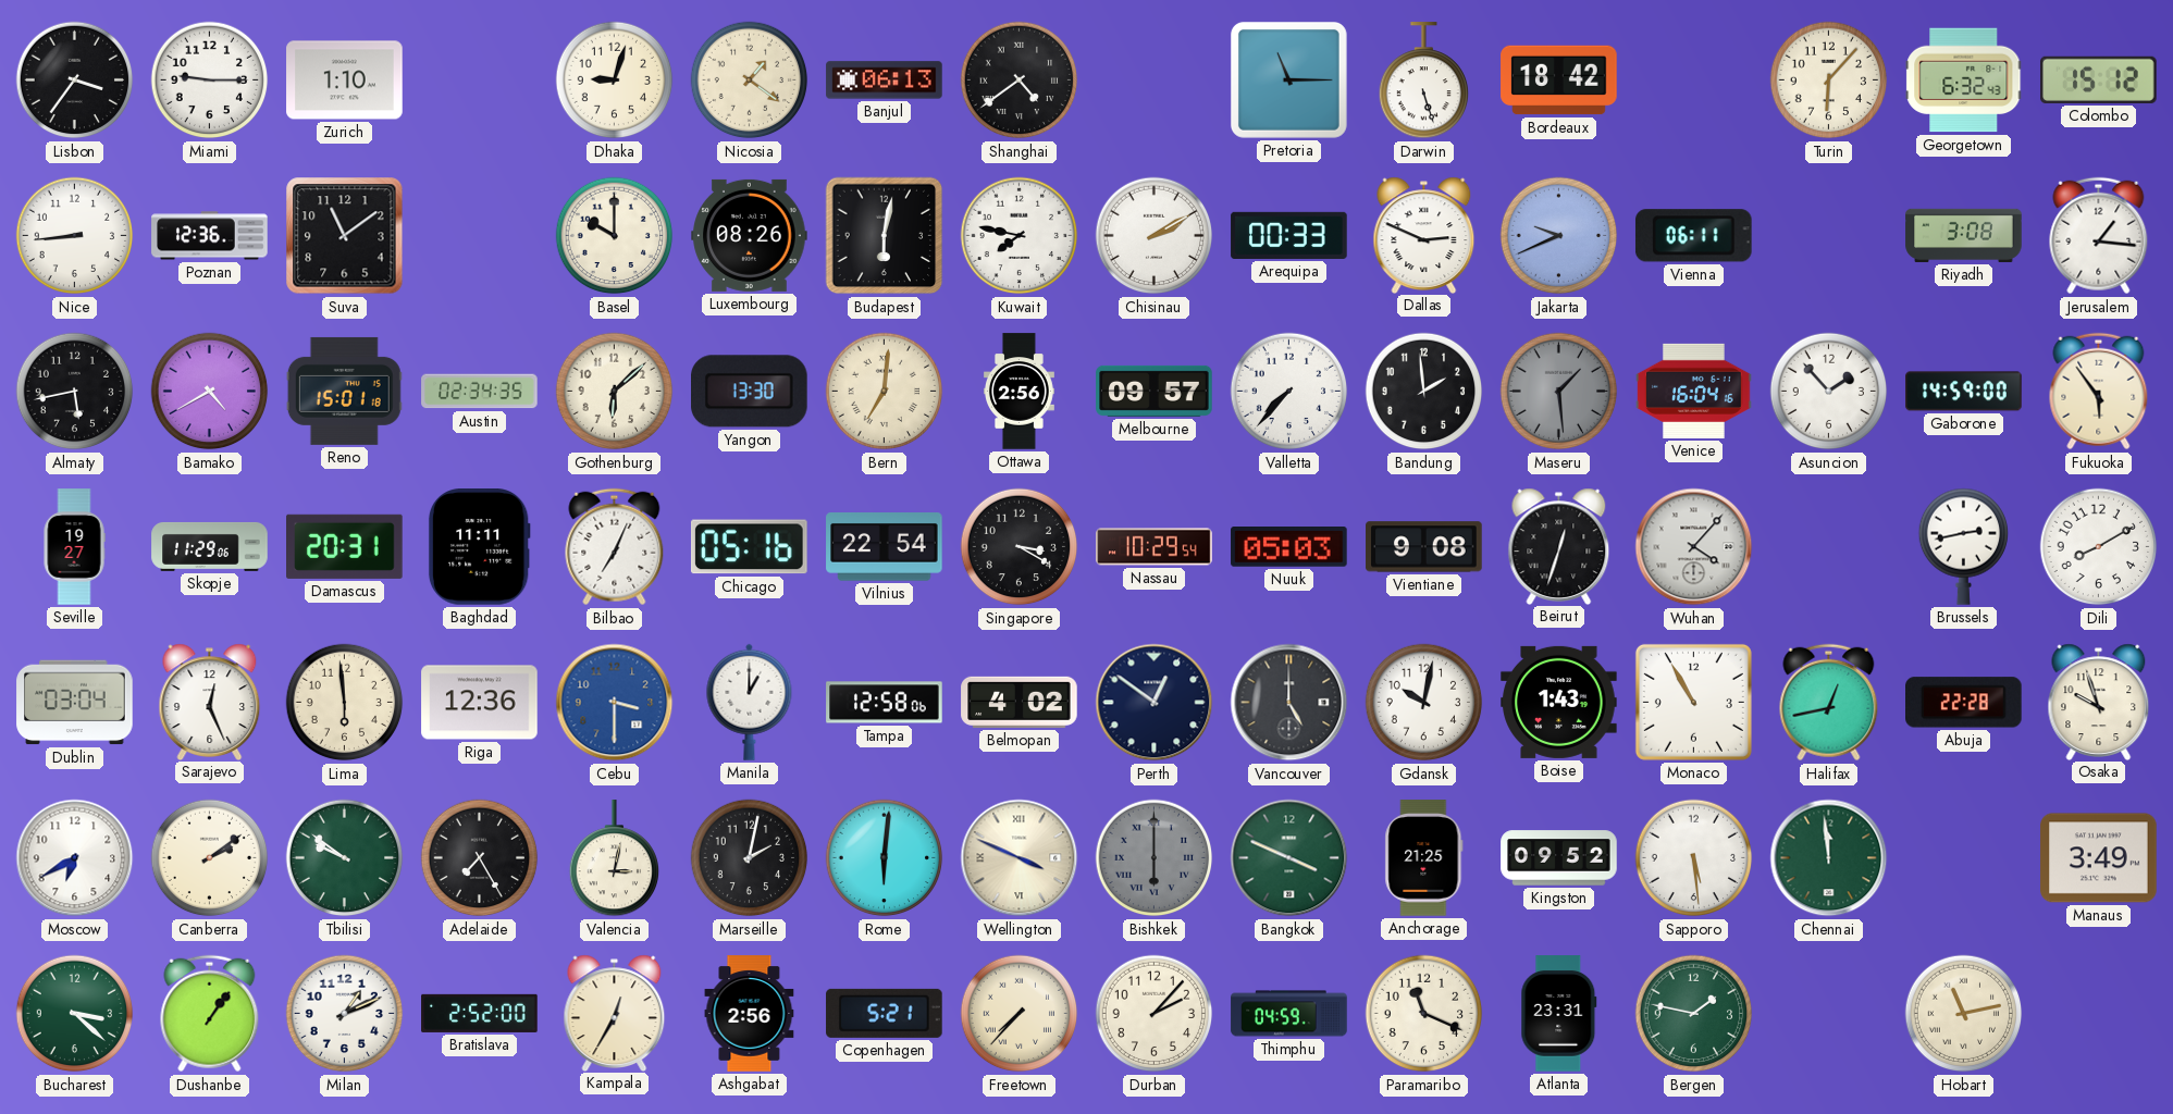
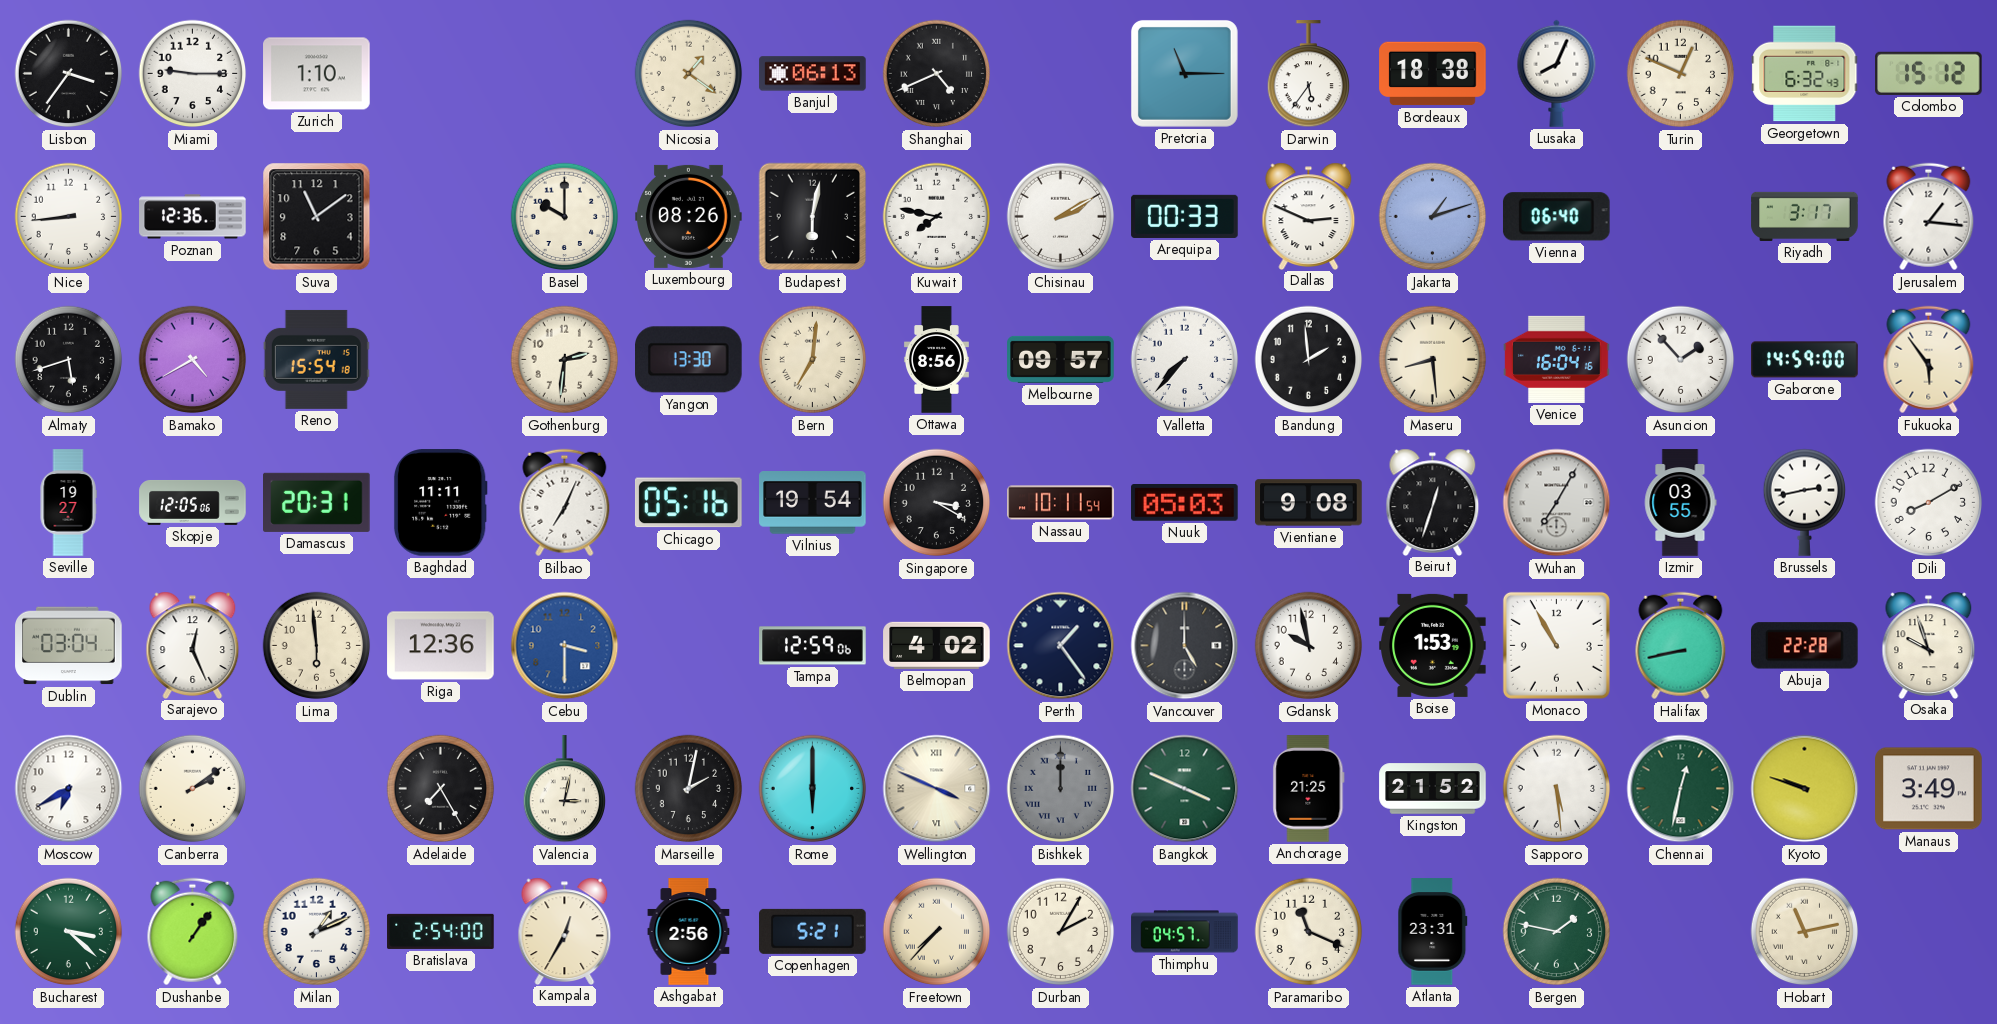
Dhaka: 9:03 -> none (615, 81)
Shanghai: 4:39 -> 4:41 (937, 74)
Darwin: 5:27 -> 5:36 (1308, 74)
Bordeaux: 18:42 -> 18:38 (1433, 74)
Lusaka: none -> 8:04 (1557, 73)
Turin: 6:07 -> 12:49 (1681, 74)
Jakarta: 9:41 -> 1:12 (1433, 217)
Vienna: 06:11 -> 06:40 (1556, 217)
Riyadh: 3:08 -> 3:17 (1805, 216)
Almaty: 5:43 -> 5:42 (69, 360)
Reno: 15:01 -> 15:54 (316, 359)
Austin: 02:34 -> none (480, 392)
Gothenburg: 6:08 -> 2:31 (565, 360)
Ottawa: 2:56 -> 8:56 (936, 360)
Maseru: 1:29 -> 8:29 (1433, 360)
Maseru dial: grey -> cream (1433, 360)
Skopje: 11:29 -> 12:05 (193, 502)
Vilnius: 22:54 -> 19:54 (813, 503)
Nassau: 10:29 -> 10:11 (1061, 503)
Wuhan: 4:07 -> 7:05 (1557, 503)
Izmir: none -> 03:55 (1680, 503)
Manila: 1:00 -> none (750, 702)
Tampa: 12:58 -> 12:59 (813, 646)
Perth: 12:51 -> 1:24 (1061, 646)
Gdansk: 10:02 -> 9:58 (1309, 646)
Boise: 1:43 -> 1:53 (1433, 645)
Halifax: 12:43 -> 8:43 (1681, 646)
Tbilisi: 9:51 -> none (345, 858)
Rome: 6:01 -> 6:00 (813, 789)
Bishkek: 6:00 -> 12:00 (1061, 789)
Kingston: 09:52 -> 21:52 (1433, 789)
Chennai: 11:59 -> 12:32 (1681, 789)
Kyoto: none -> 9:48 (1805, 789)
Bratislava: 2:52 -> 2:54 (441, 931)
Durban: 2:07 -> 2:05 (1061, 932)
Thimphu: 04:59 -> 04:57 (1185, 932)
